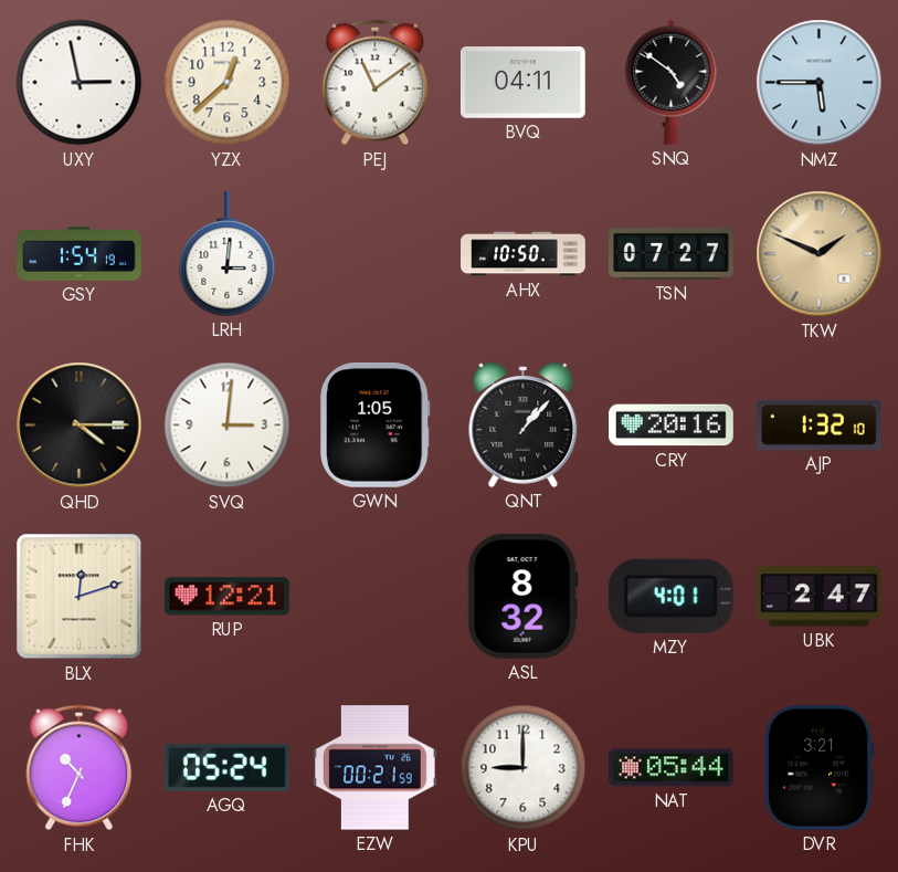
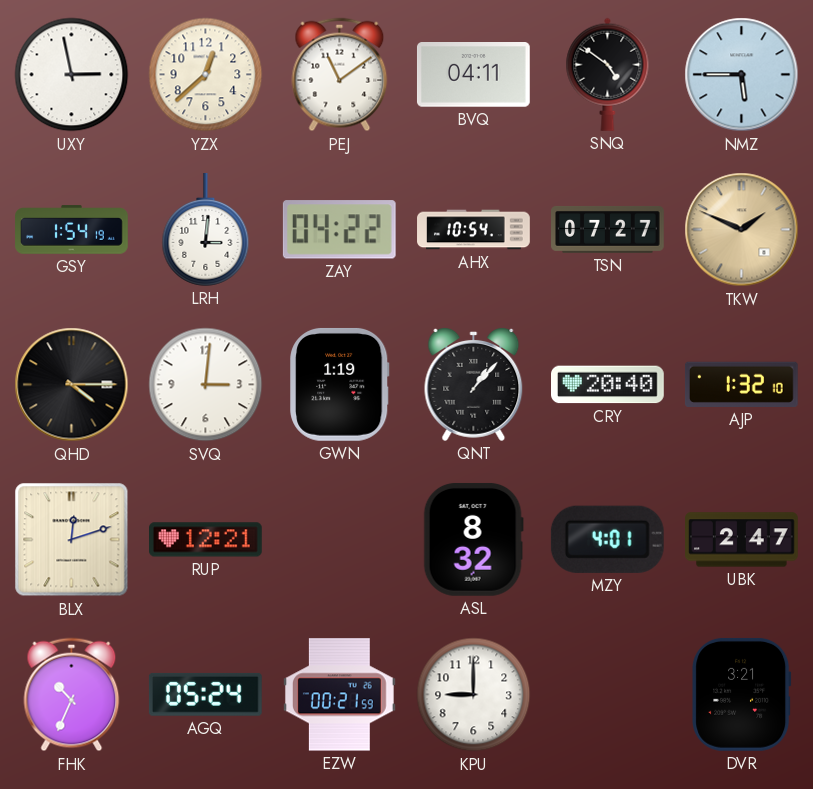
ZAY: none -> 04:22 (339, 230)
AHX: 10:50 -> 10:54 (474, 230)
GWN: 1:05 -> 1:19 (340, 384)
CRY: 20:16 -> 20:40 (608, 385)
NAT: 05:44 -> none (672, 768)
